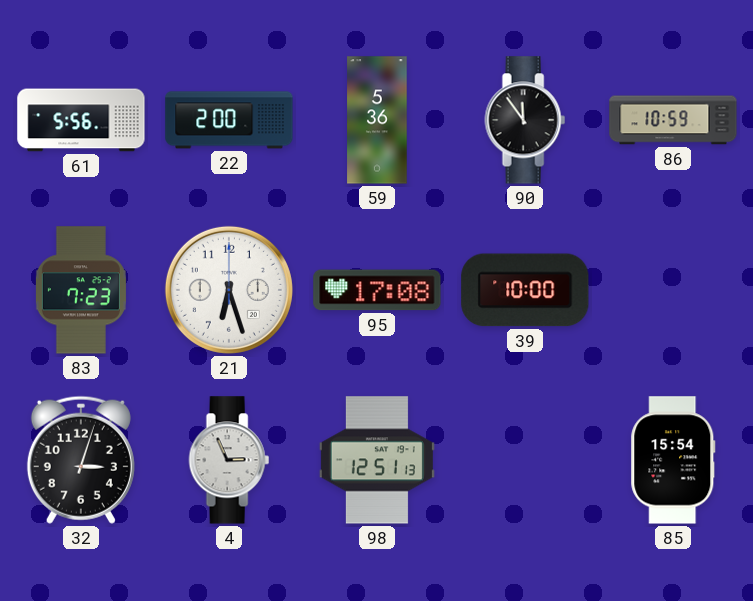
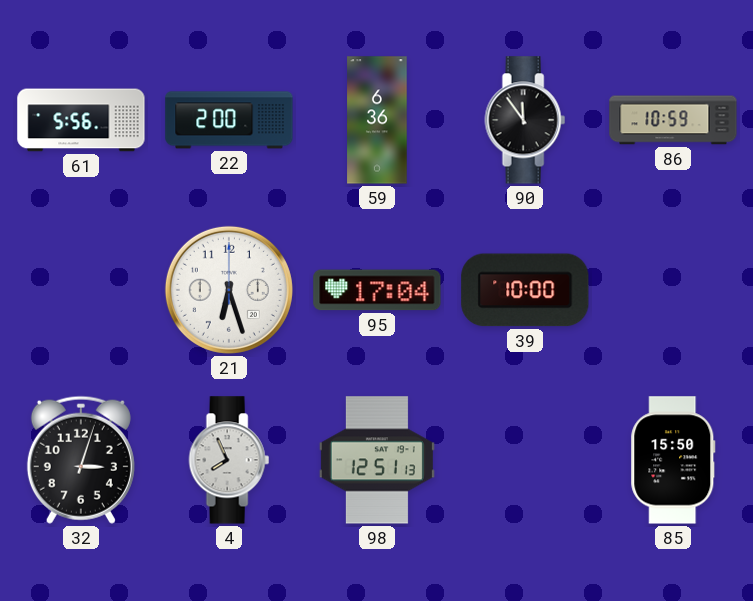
59: 5:36 -> 6:36 (377, 120)
83: 7:23 -> none (81, 290)
95: 17:08 -> 17:04 (377, 290)
4: 2:56 -> 7:56 (229, 460)
85: 15:54 -> 15:50 (673, 460)
